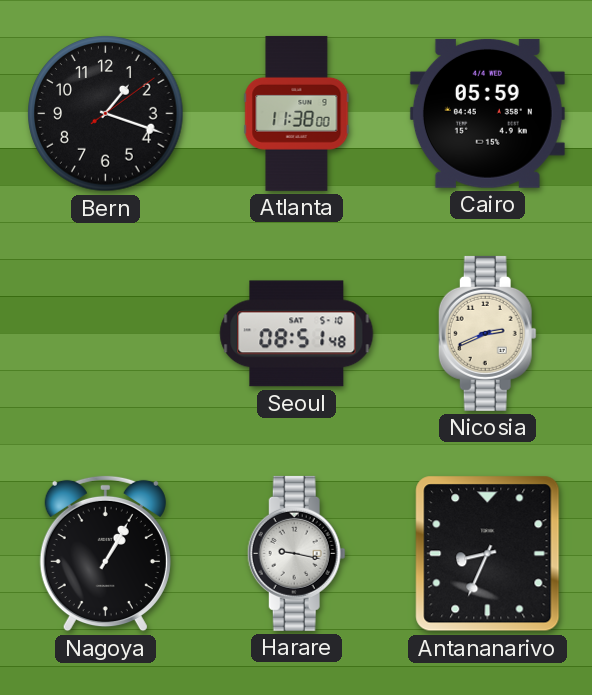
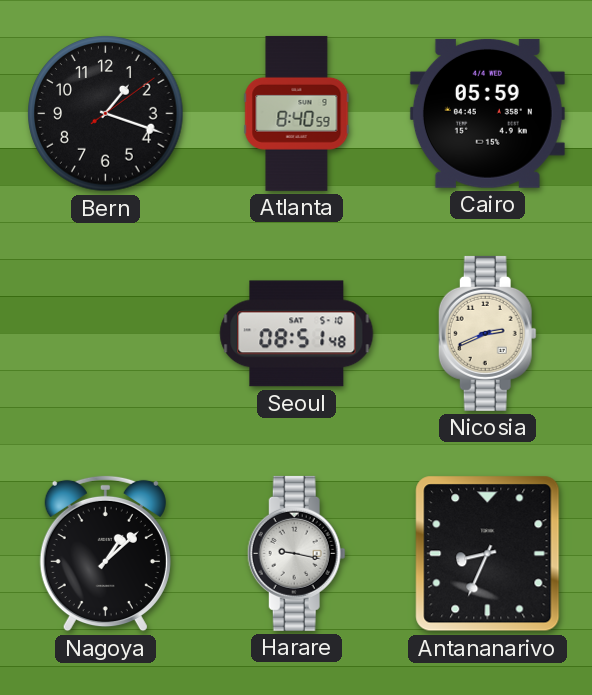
Atlanta: 11:38 -> 8:40 (297, 113)
Nagoya: 1:05 -> 1:08 (105, 554)
